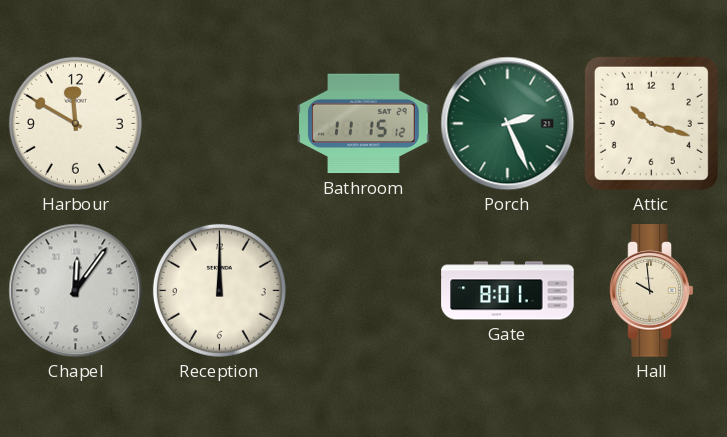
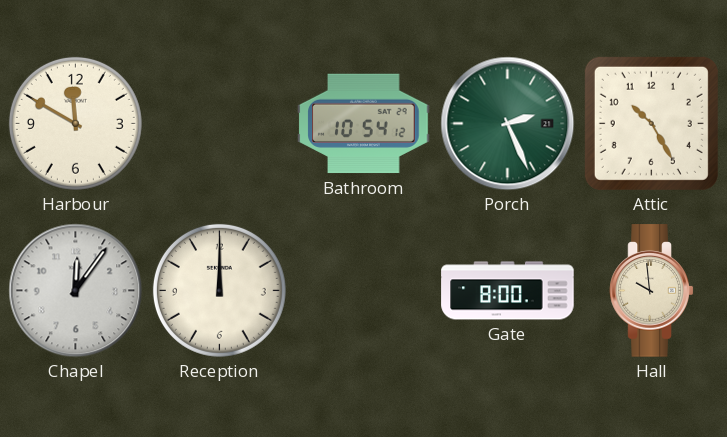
Bathroom: 11:15 -> 10:54 (364, 124)
Attic: 10:18 -> 10:25 (651, 123)
Gate: 8:01 -> 8:00 (508, 291)
